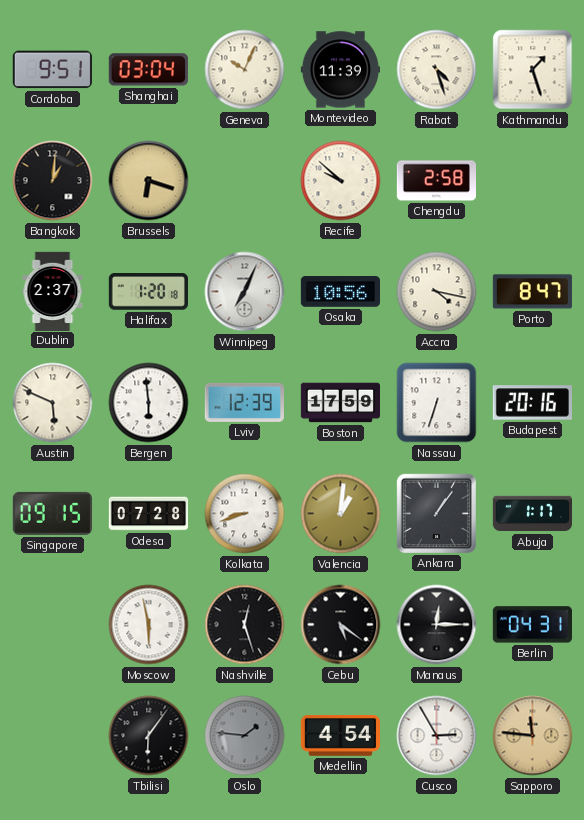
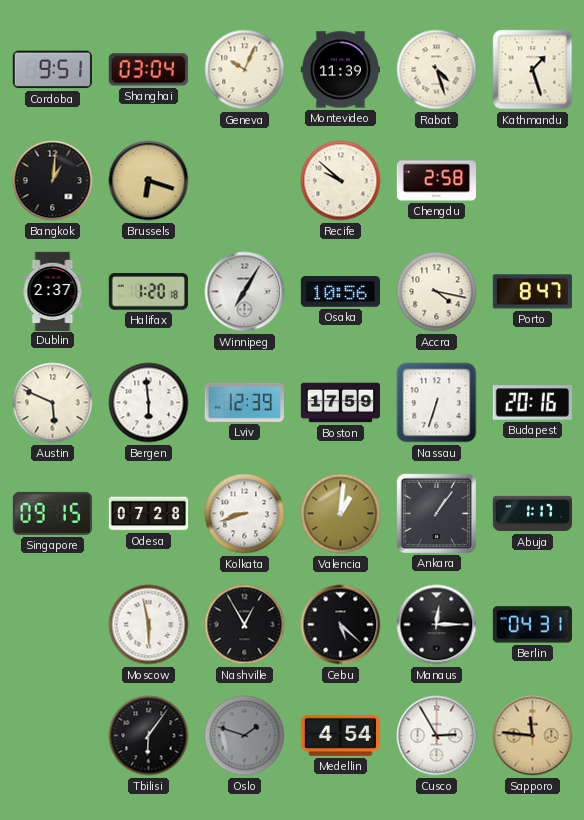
Winnipeg: 7:04 -> 7:05 (245, 292)
Nashville: 12:27 -> 12:55 (245, 625)
Cebu: 5:21 -> 5:22 (341, 625)
Oslo: 1:46 -> 1:48 (245, 736)
